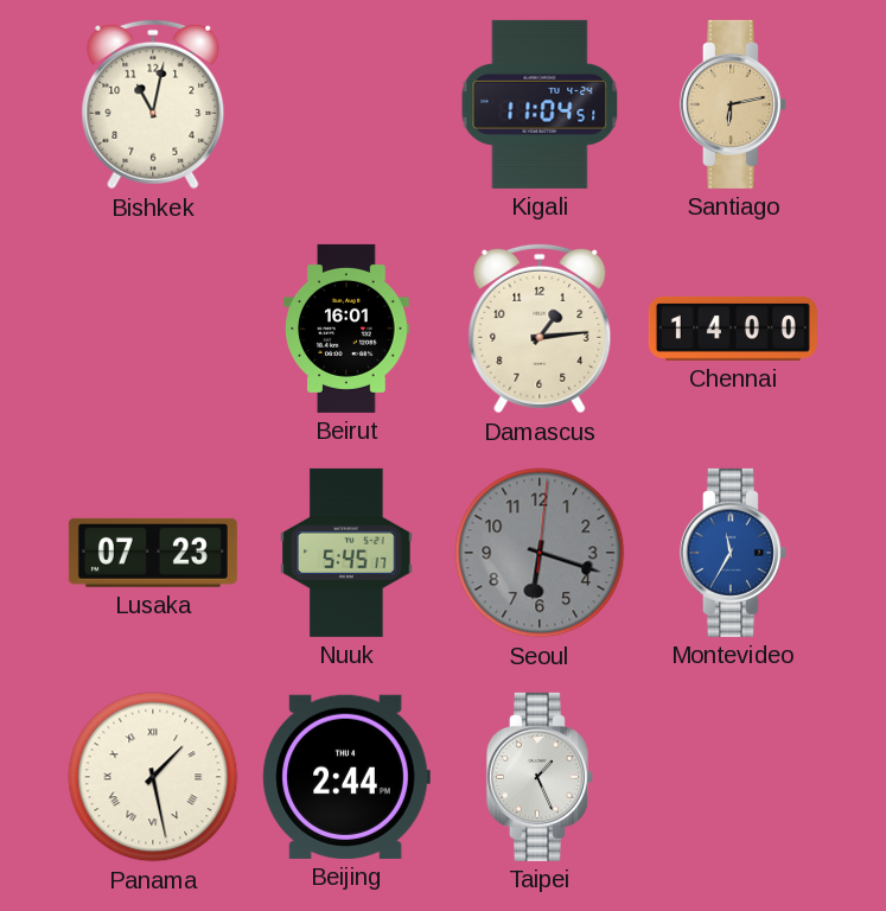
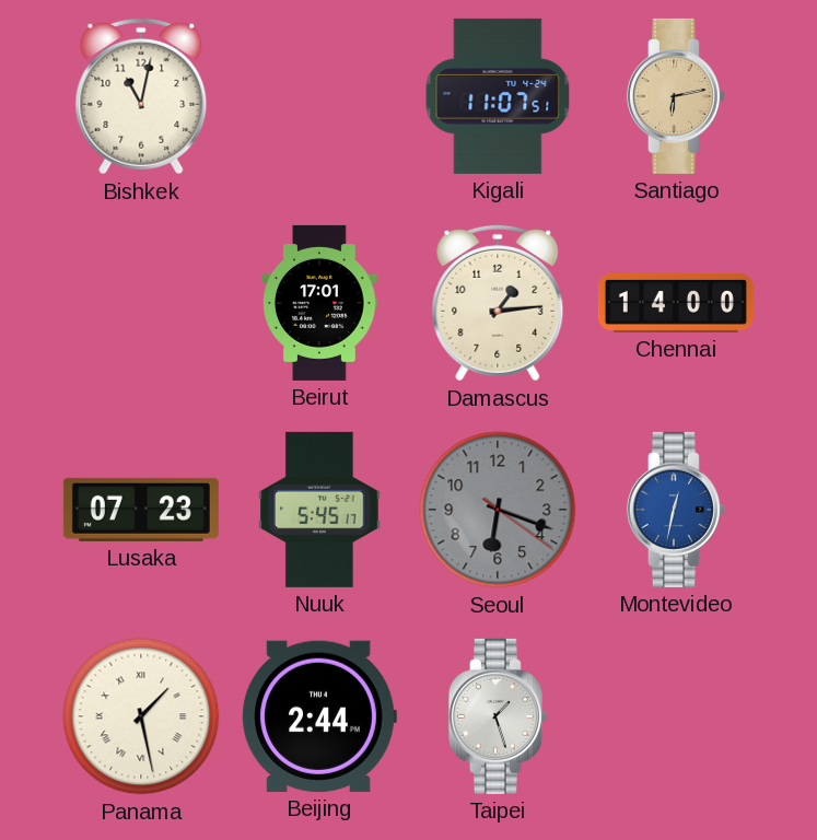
Kigali: 11:04 -> 11:07 (498, 96)
Beirut: 16:01 -> 17:01 (319, 303)
Seoul: 6:18:01 -> 6:18:21 (498, 510)
Montevideo: 11:35 -> 12:32 (676, 510)
Taipei: 1:26 -> 1:27 (498, 716)
